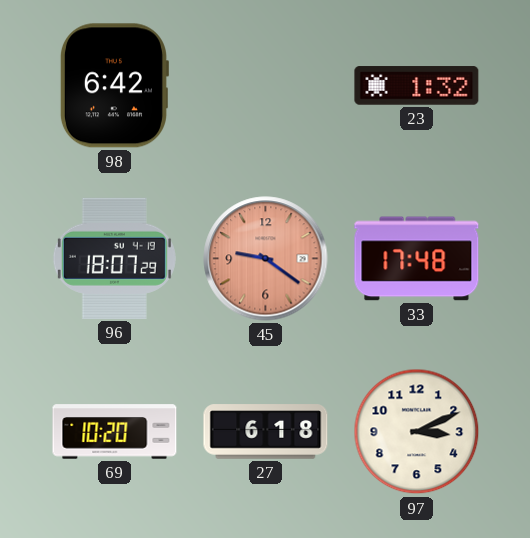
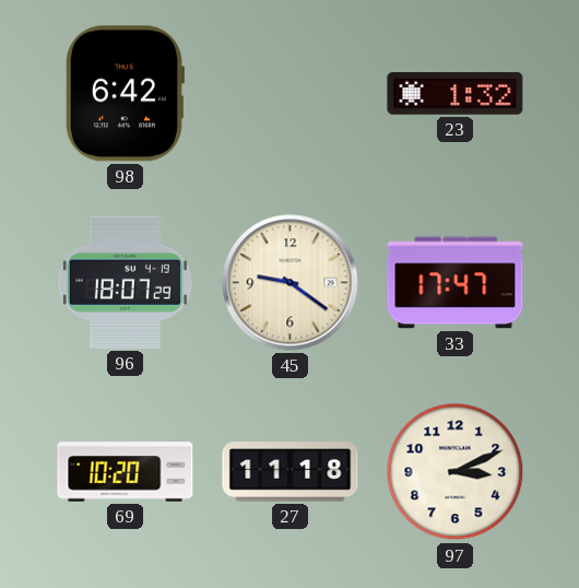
45 dial: salmon -> cream (291, 283)
33: 17:48 -> 17:47 (456, 283)
27: 6:18 -> 11:18 (291, 472)
